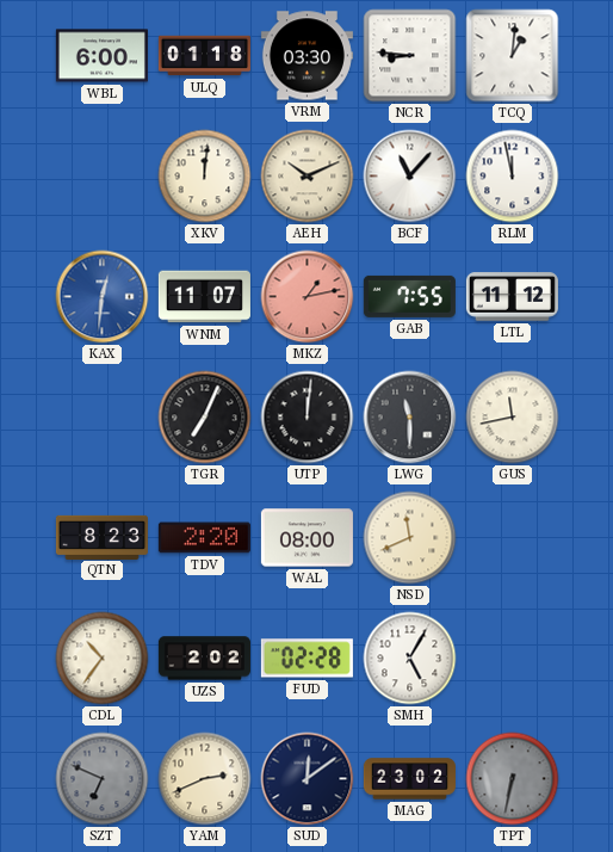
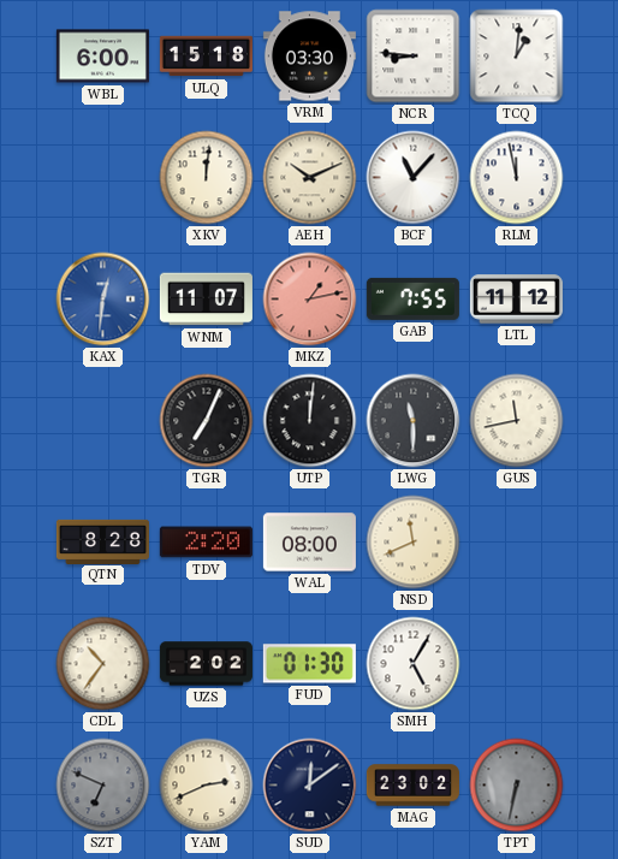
ULQ: 01:18 -> 15:18 (206, 57)
QTN: 8:23 -> 8:28 (102, 541)
FUD: 02:28 -> 01:30 (309, 664)
